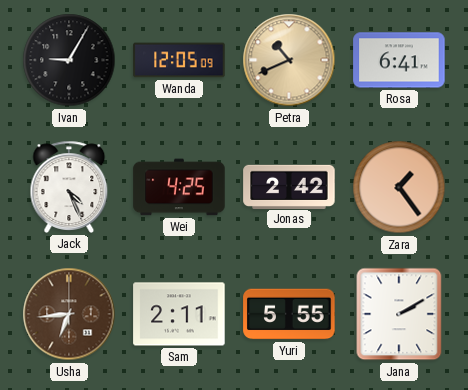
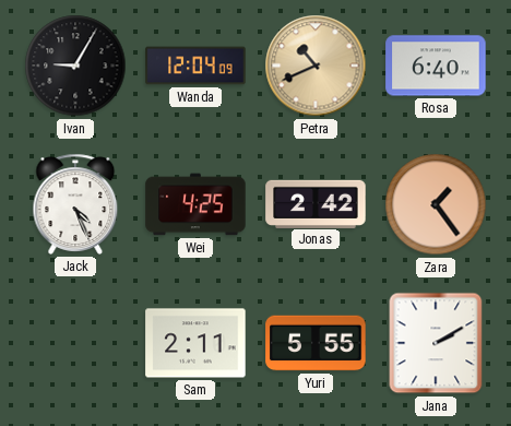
Wanda: 12:05 -> 12:04 (195, 66)
Rosa: 6:41 -> 6:40 (436, 66)
Usha: 6:44 -> none (69, 314)
